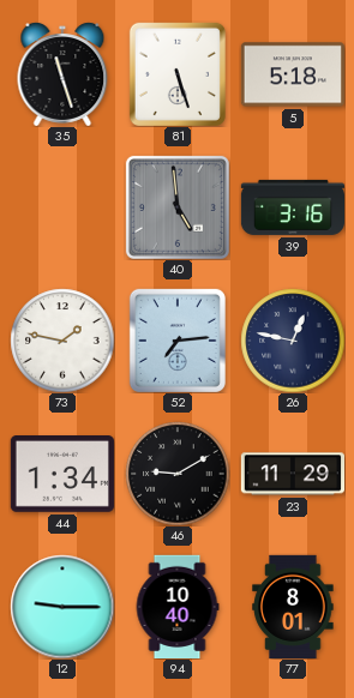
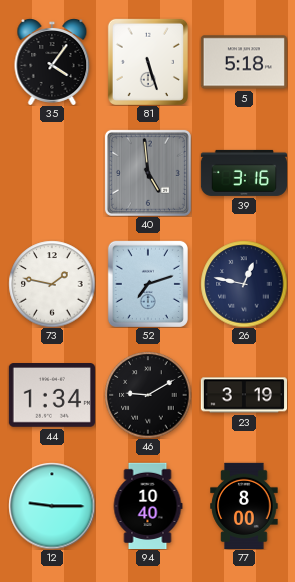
35: 11:27 -> 4:06 (52, 62)
52: 7:14 -> 7:12 (148, 284)
23: 11:29 -> 3:19 (243, 395)
77: 8:01 -> 8:00 (244, 505)
